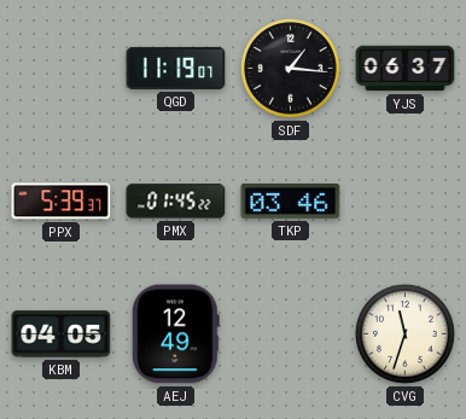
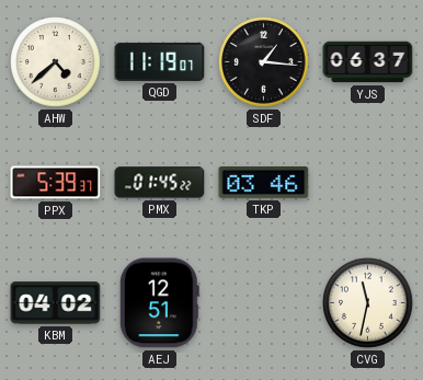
AHW: none -> 4:38 (56, 62)
KBM: 04:05 -> 04:02 (56, 303)
AEJ: 12:49 -> 12:51 (159, 303)
CVG: 11:33 -> 11:32 (368, 303)
